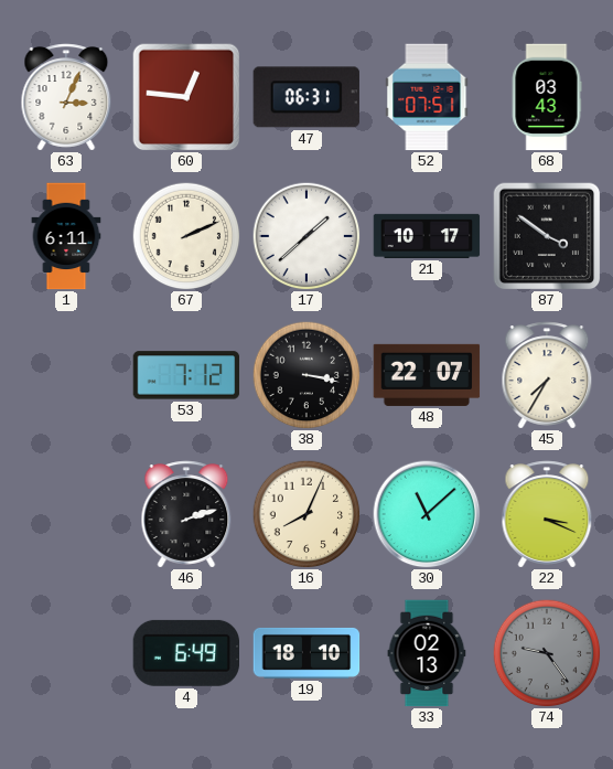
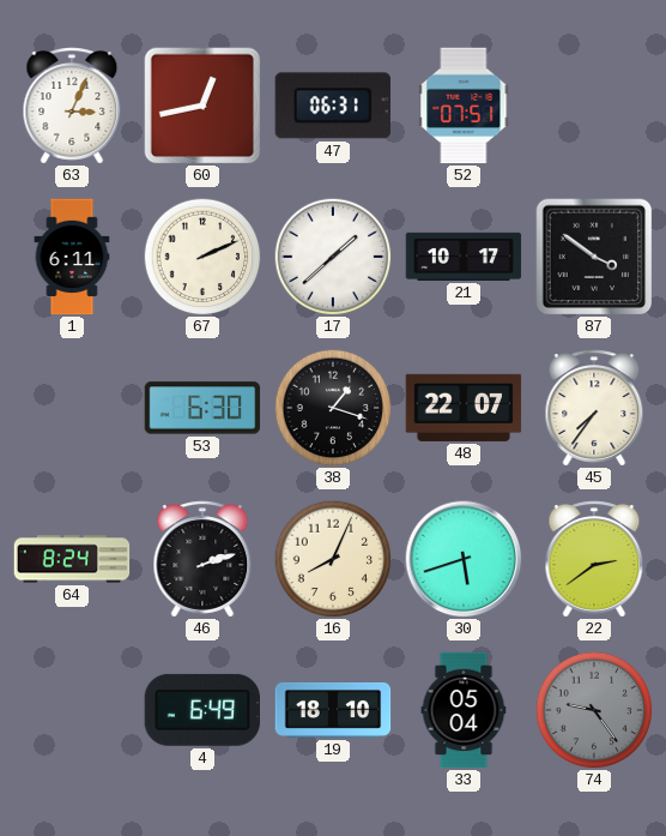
60: 12:46 -> 12:43 (202, 106)
68: 03:43 -> none (547, 97)
53: 7:12 -> 6:30 (202, 408)
38: 3:17 -> 1:18 (333, 408)
45: 7:35 -> 7:36 (594, 408)
64: none -> 8:24 (72, 559)
30: 11:08 -> 5:42 (464, 559)
22: 3:19 -> 2:39 (594, 559)
33: 02:13 -> 05:04 (464, 710)
